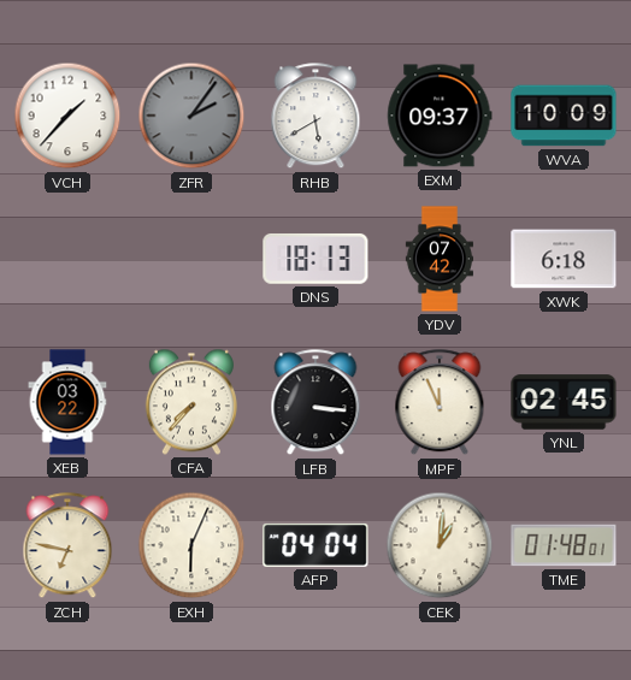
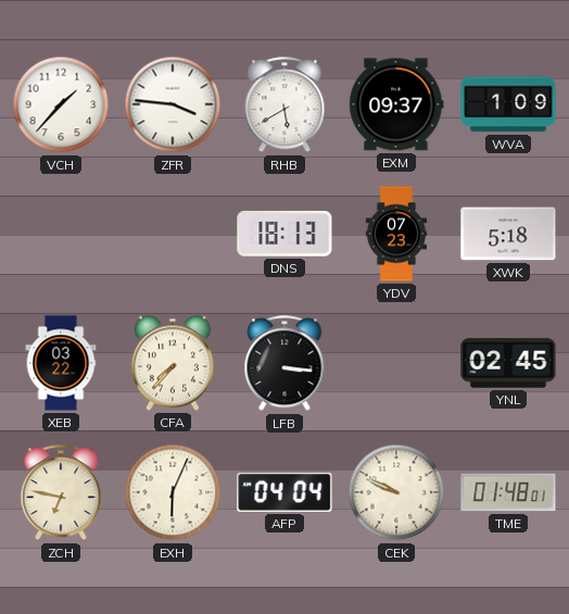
ZFR: 2:06 -> 3:46 (173, 104)
ZFR dial: grey -> white (173, 104)
WVA: 10:09 -> 1:09 (508, 104)
YDV: 07:42 -> 07:23 (396, 234)
XWK: 6:18 -> 5:18 (508, 234)
MPF: 11:56 -> none (440, 403)
CEK: 1:01 -> 9:49 (396, 492)
